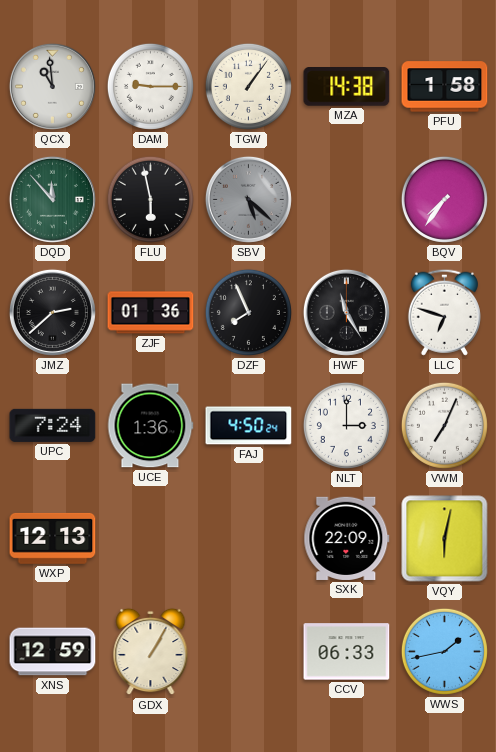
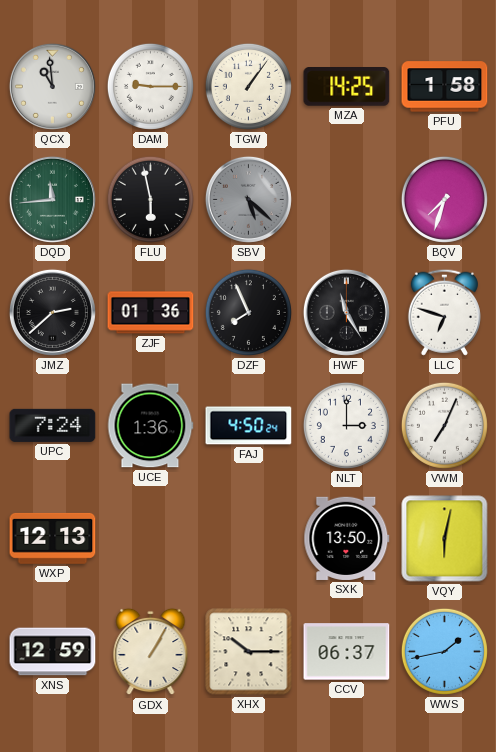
MZA: 14:38 -> 14:25 (347, 87)
DQD: 11:53 -> 11:44 (52, 199)
BQV: 7:36 -> 7:33 (444, 199)
SXK: 22:09 -> 13:50 (347, 538)
XHX: none -> 10:15 (249, 652)
CCV: 06:33 -> 06:37 (347, 652)
